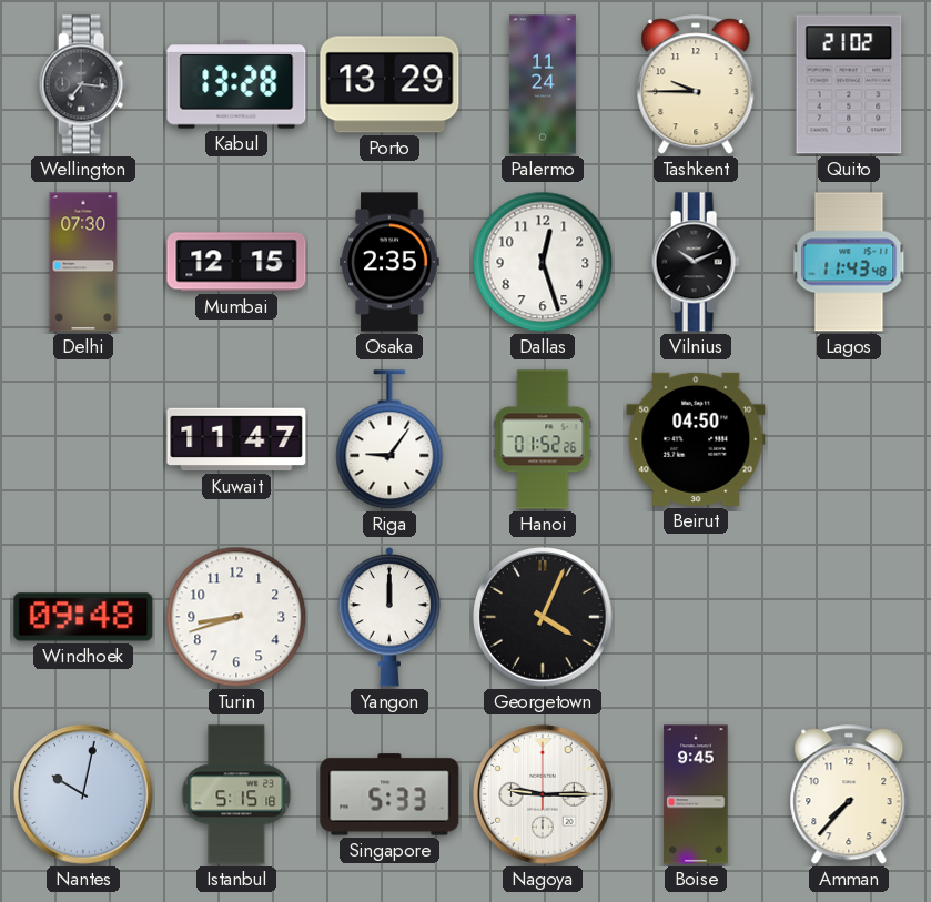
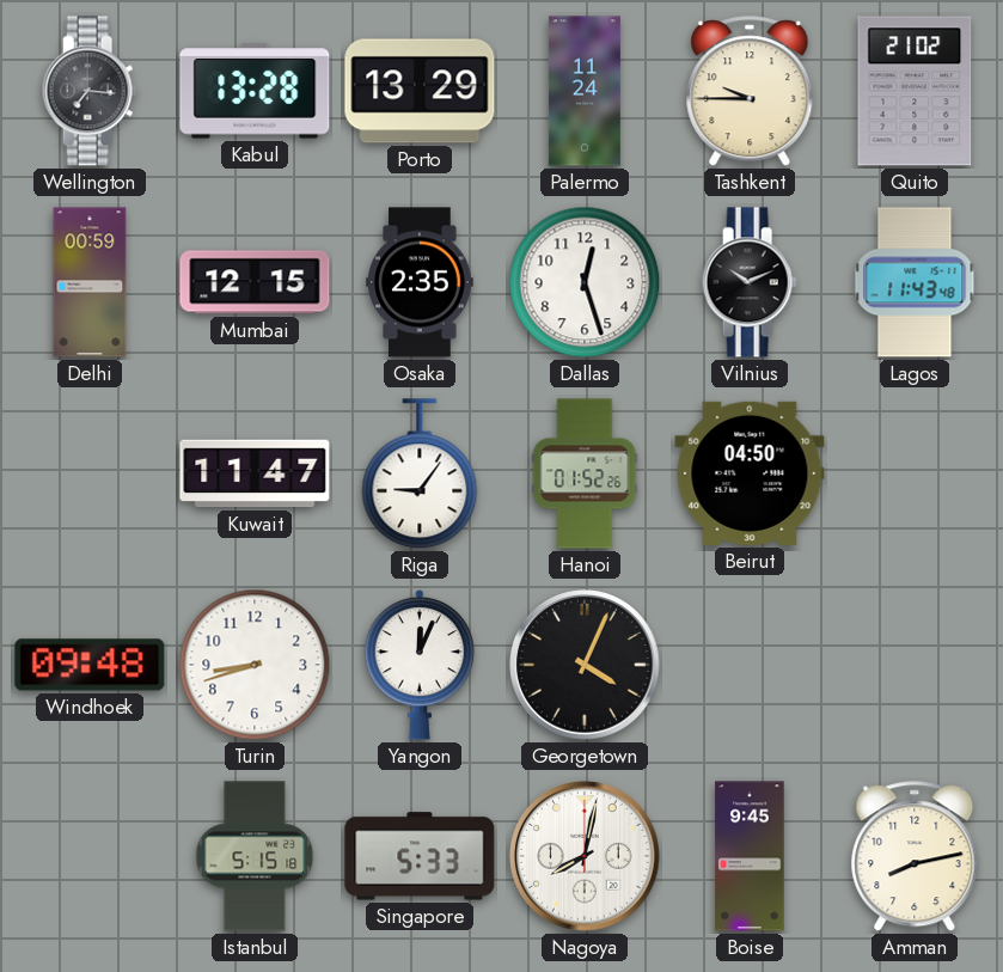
Delhi: 07:30 -> 00:59 (90, 282)
Yangon: 12:00 -> 12:04 (420, 665)
Nantes: 10:02 -> none (83, 794)
Nagoya: 9:15 -> 8:02 (585, 856)
Amman: 7:37 -> 8:13 (915, 857)
